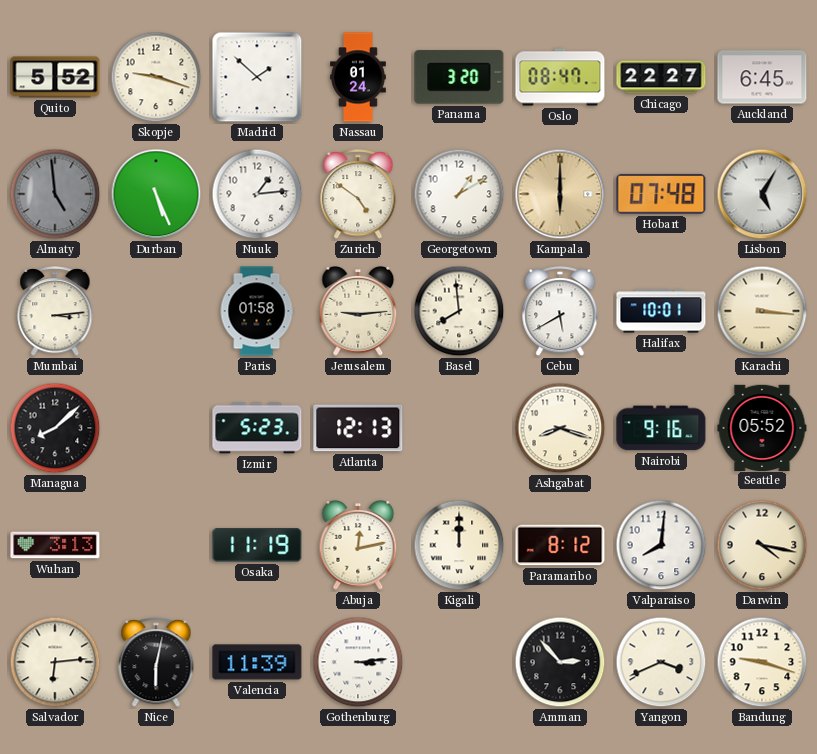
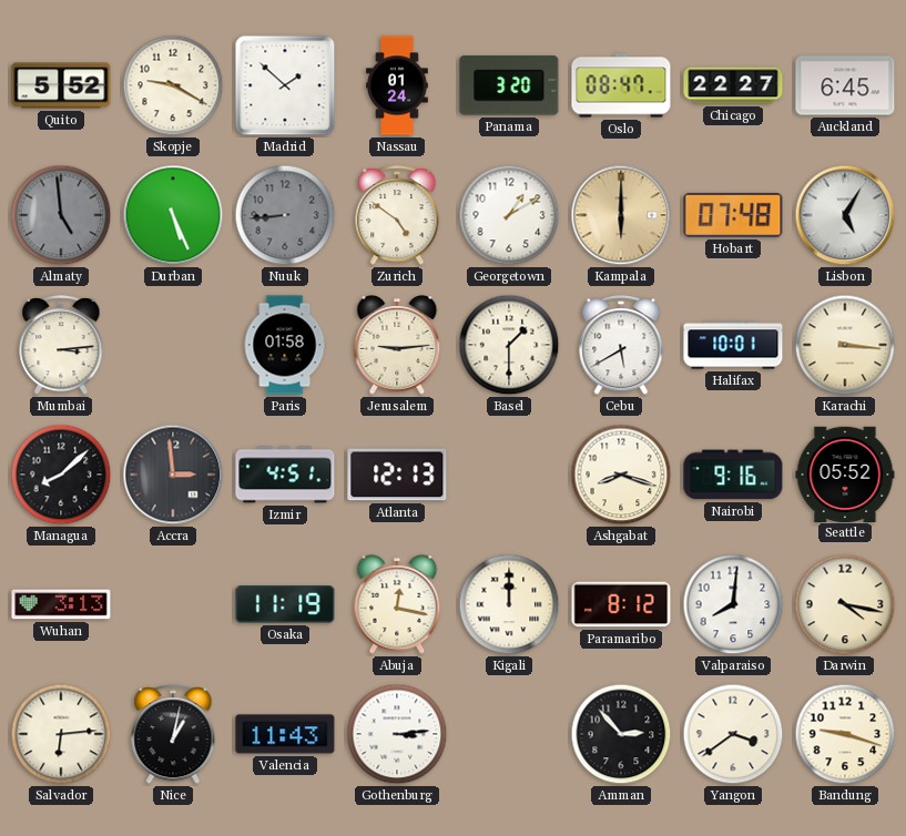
Skopje: 9:18 -> 9:20 (173, 85)
Nuuk: 1:14 -> 8:44 (285, 215)
Nuuk dial: white -> grey (285, 215)
Basel: 7:59 -> 1:30 (509, 345)
Accra: none -> 2:59 (173, 475)
Izmir: 5:23 -> 4:51 (285, 475)
Abuja: 12:13 -> 12:17 (397, 605)
Nice: 6:02 -> 1:02 (173, 735)
Valencia: 11:39 -> 11:43 (285, 734)
Yangon: 3:41 -> 3:39 (733, 734)
